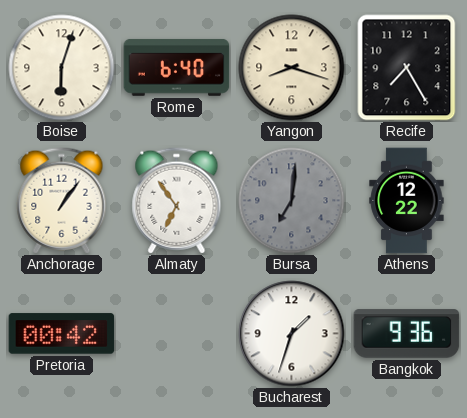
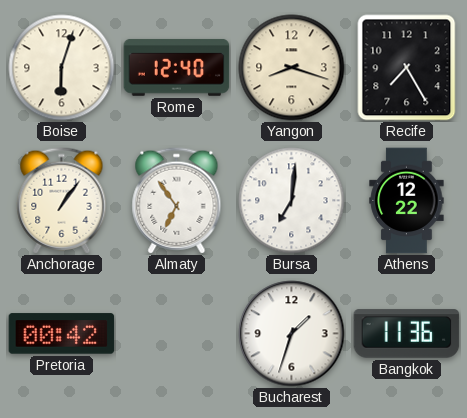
Rome: 6:40 -> 12:40 (177, 67)
Bursa dial: grey -> white (292, 201)
Bangkok: 9:36 -> 11:36 (407, 334)
